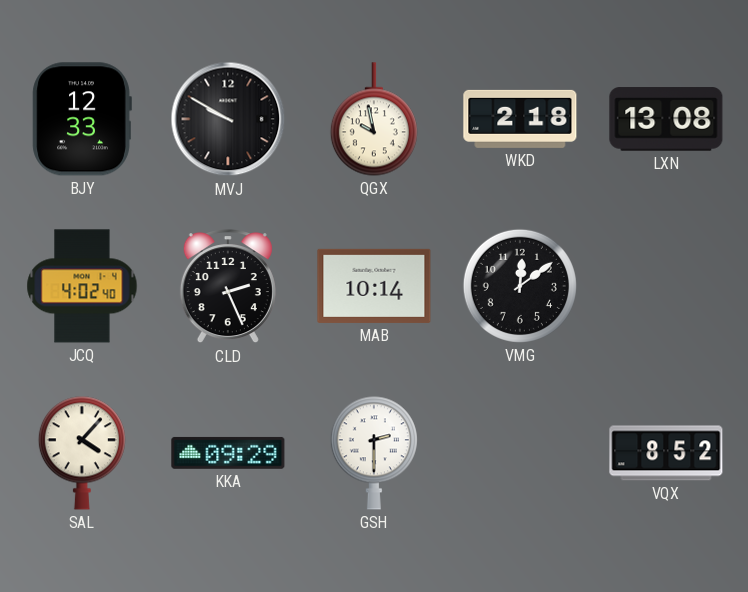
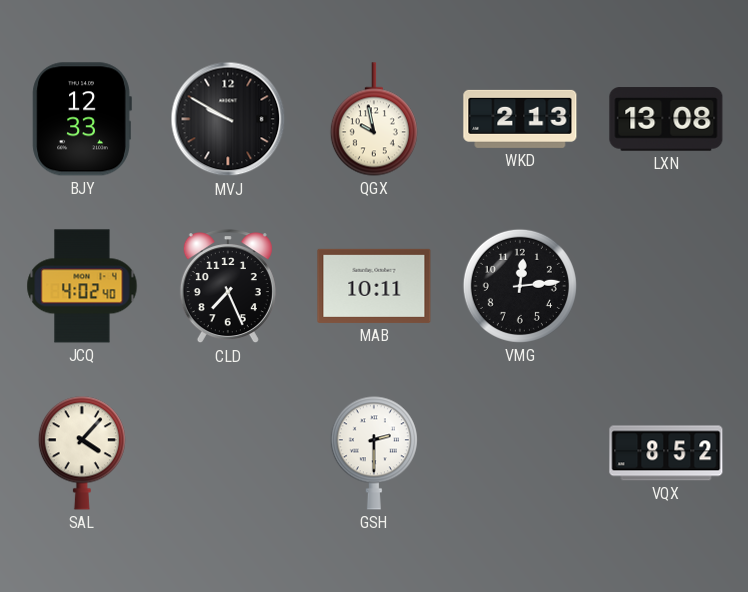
WKD: 2:18 -> 2:13 (520, 119)
CLD: 2:26 -> 7:26 (228, 287)
MAB: 10:14 -> 10:11 (374, 286)
VMG: 12:09 -> 12:14 (520, 286)
KKA: 09:29 -> none (228, 453)
